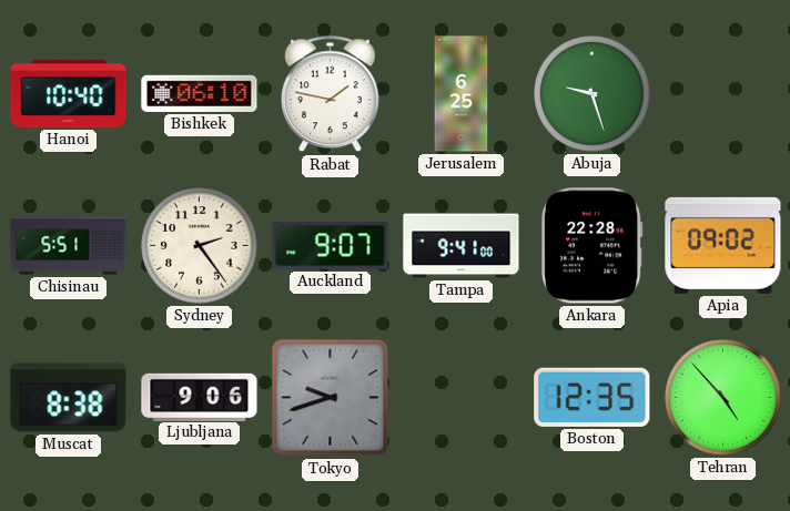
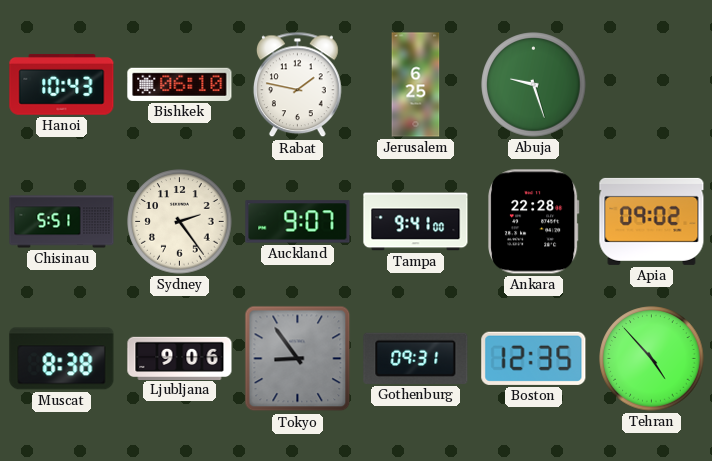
Hanoi: 10:40 -> 10:43 (62, 84)
Tokyo: 9:42 -> 8:54 (298, 359)
Gothenburg: none -> 09:31 (416, 358)
